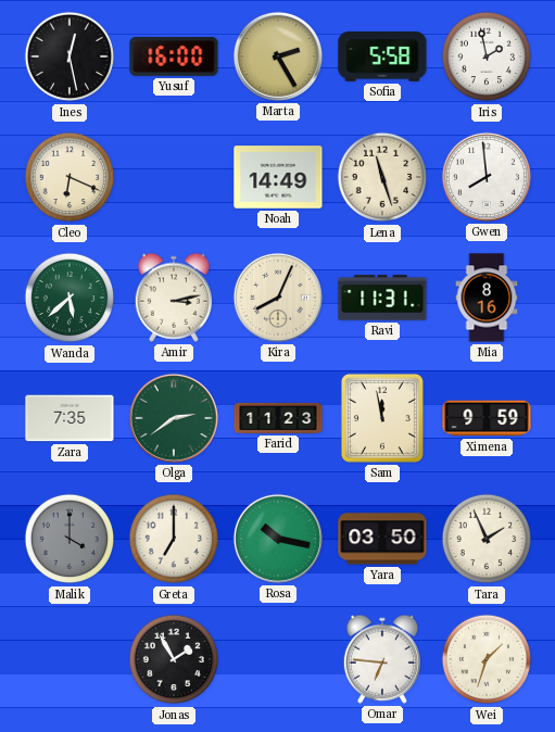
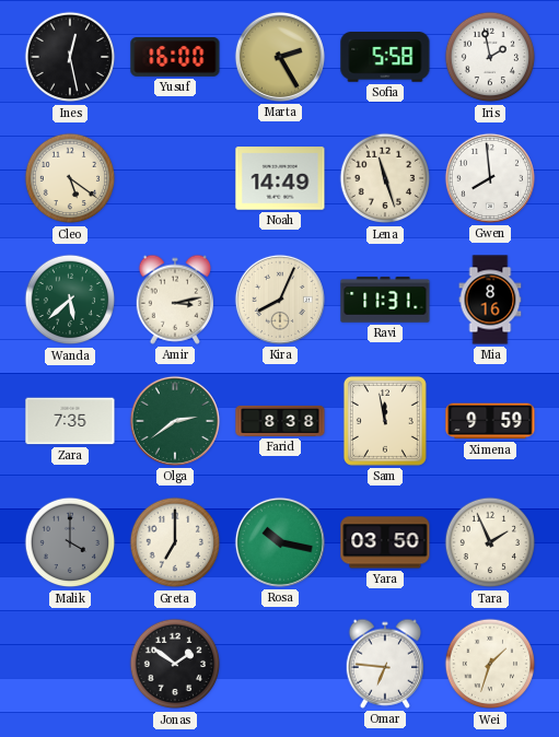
Cleo: 6:19 -> 5:21 (70, 178)
Farid: 11:23 -> 8:38 (280, 421)
Jonas: 1:55 -> 1:51 (175, 664)
